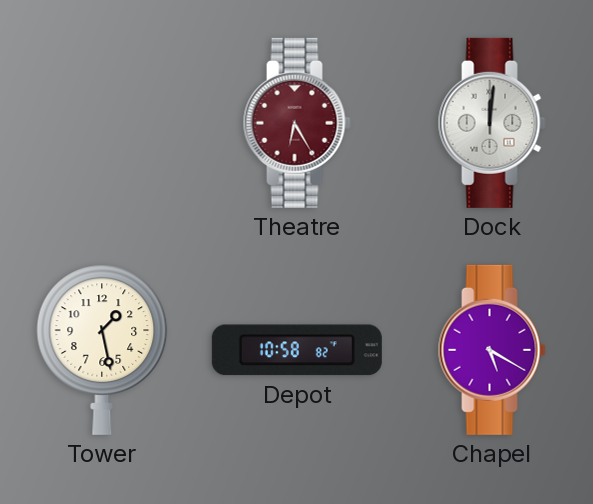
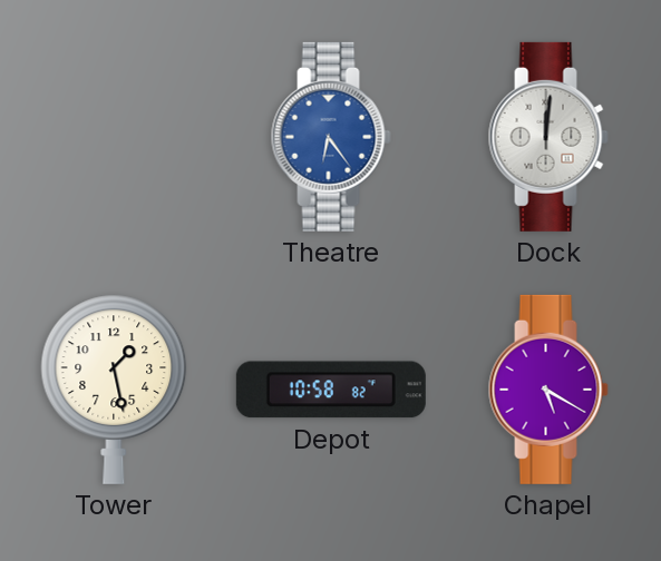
Theatre: 6:25 -> 6:24 (331, 137)
Theatre dial: burgundy -> blue (331, 137)
